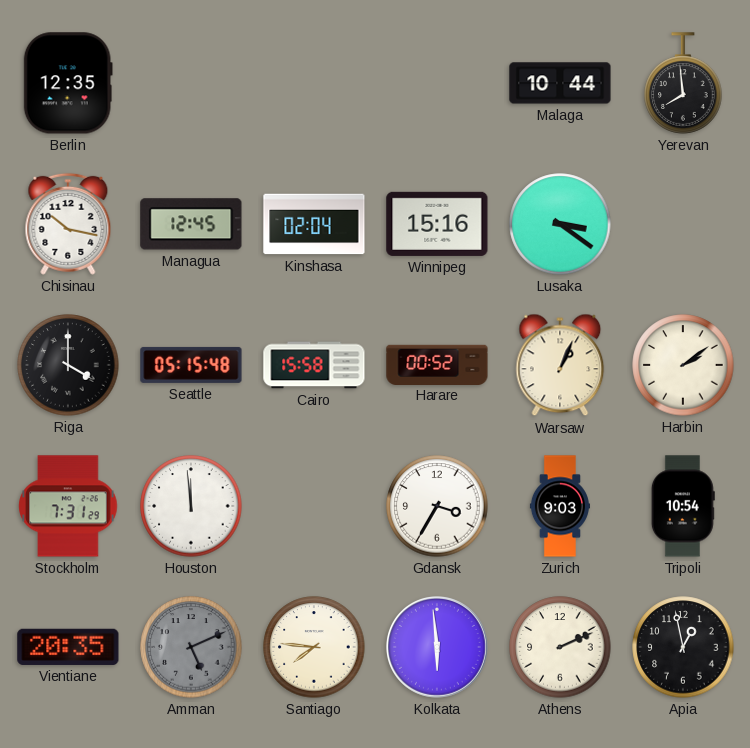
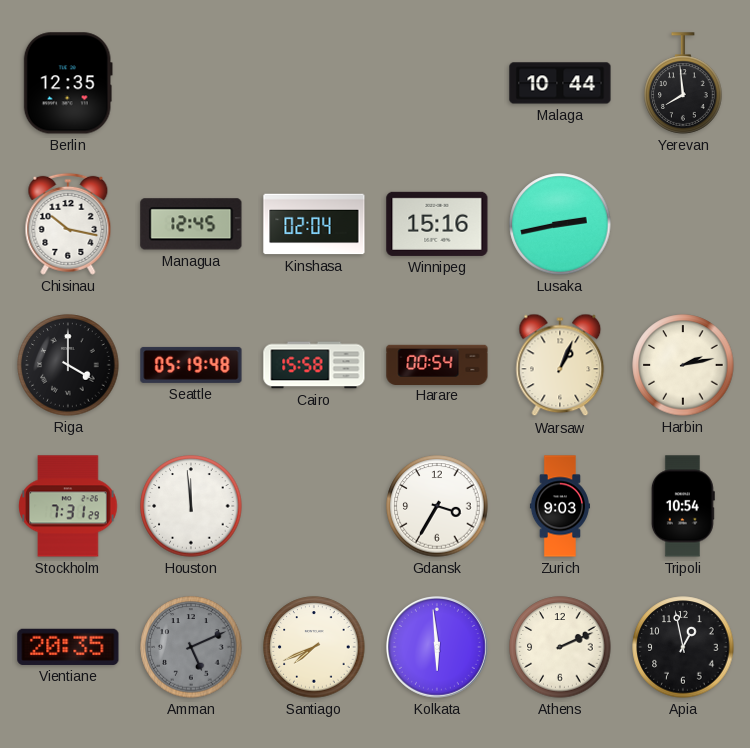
Lusaka: 3:21 -> 2:43 (560, 224)
Seattle: 05:15 -> 05:19 (191, 365)
Harare: 00:52 -> 00:54 (437, 364)
Harbin: 2:09 -> 2:13 (683, 365)
Santiago: 7:46 -> 7:41 (314, 647)
